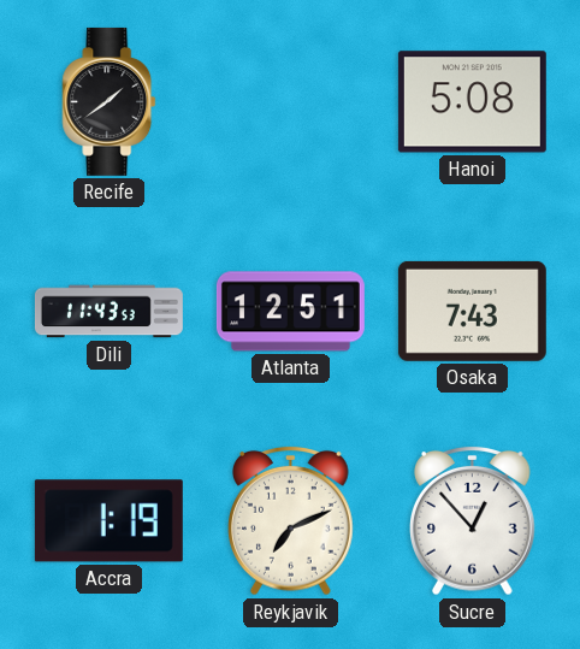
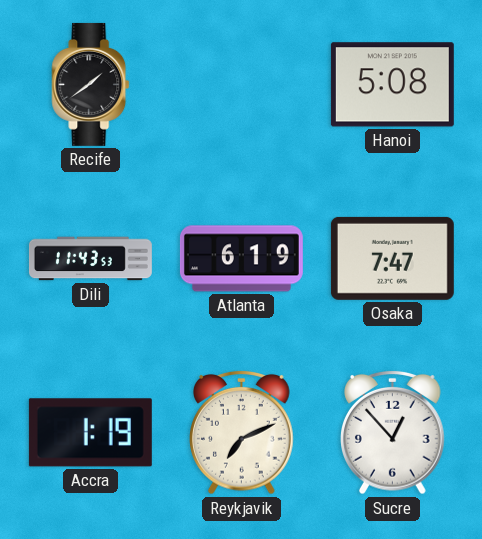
Atlanta: 12:51 -> 6:19 (241, 259)
Osaka: 7:43 -> 7:47 (392, 258)
